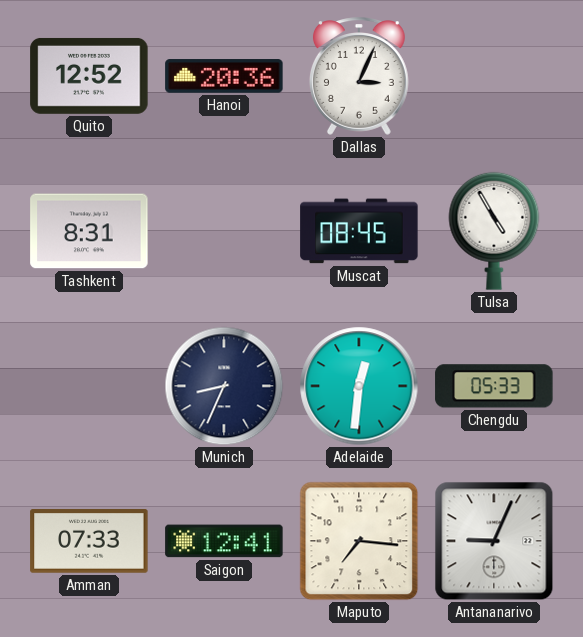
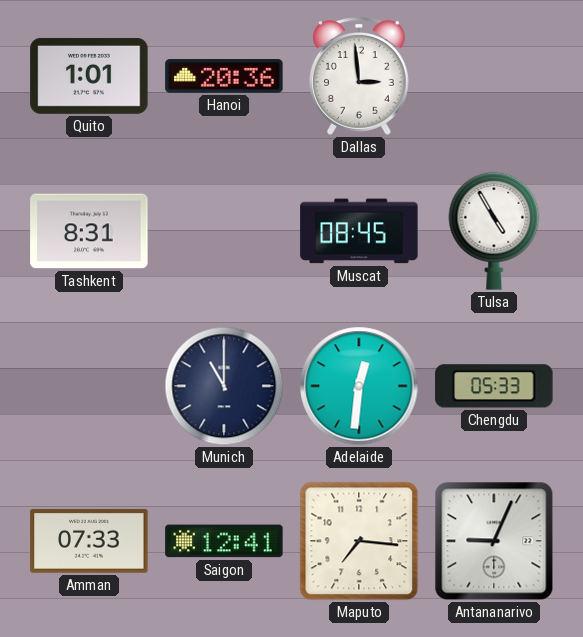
Quito: 12:52 -> 1:01 (89, 76)
Dallas: 3:04 -> 2:59 (359, 76)
Munich: 8:34 -> 11:00 (224, 386)
